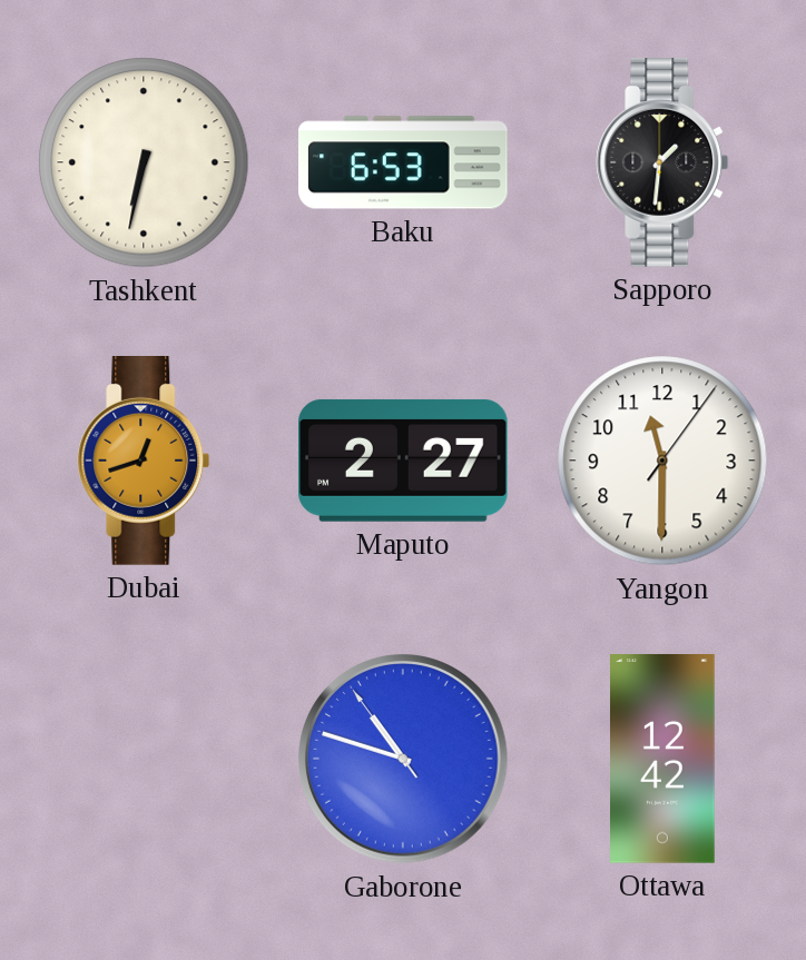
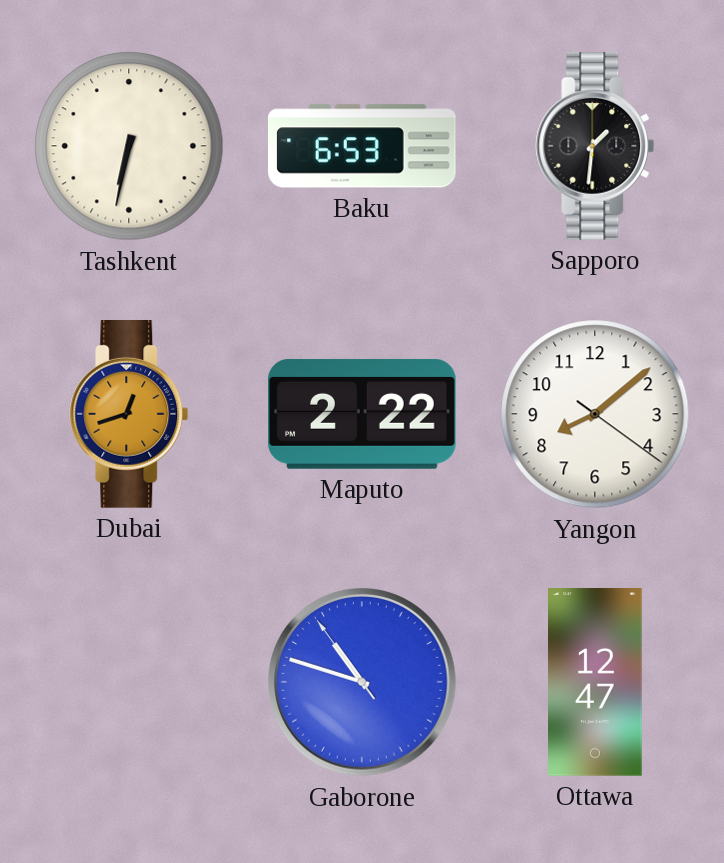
Maputo: 2:27 -> 2:22 (363, 414)
Yangon: 11:30 -> 8:08 (595, 414)
Ottawa: 12:42 -> 12:47 (596, 682)
